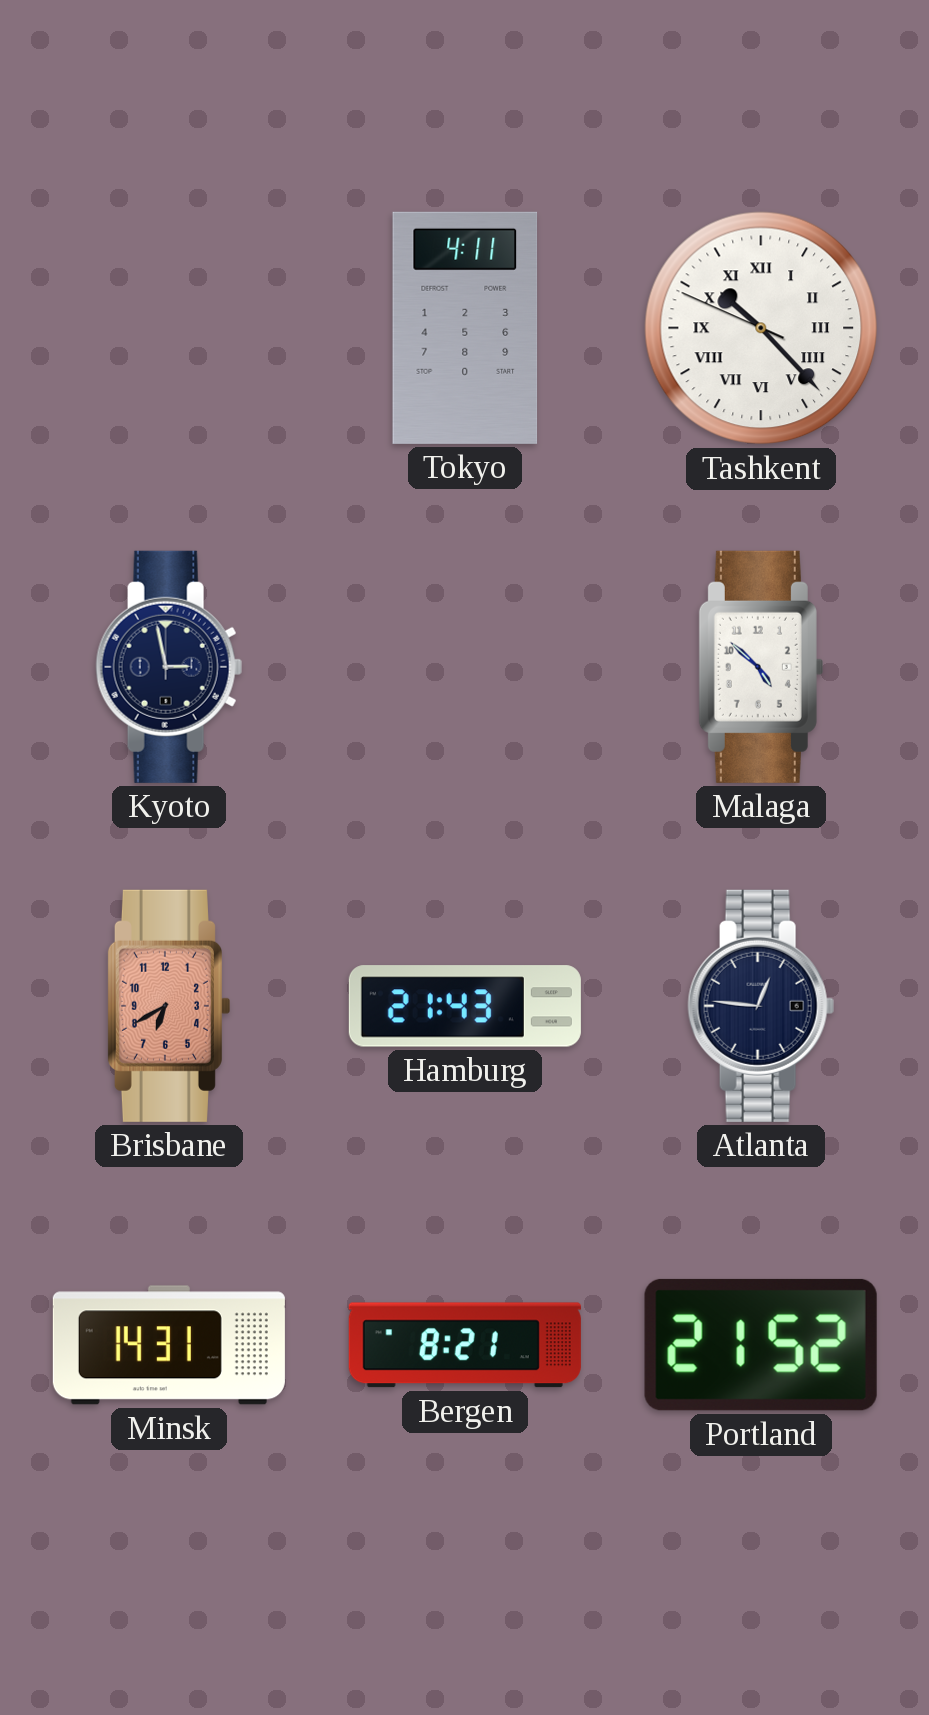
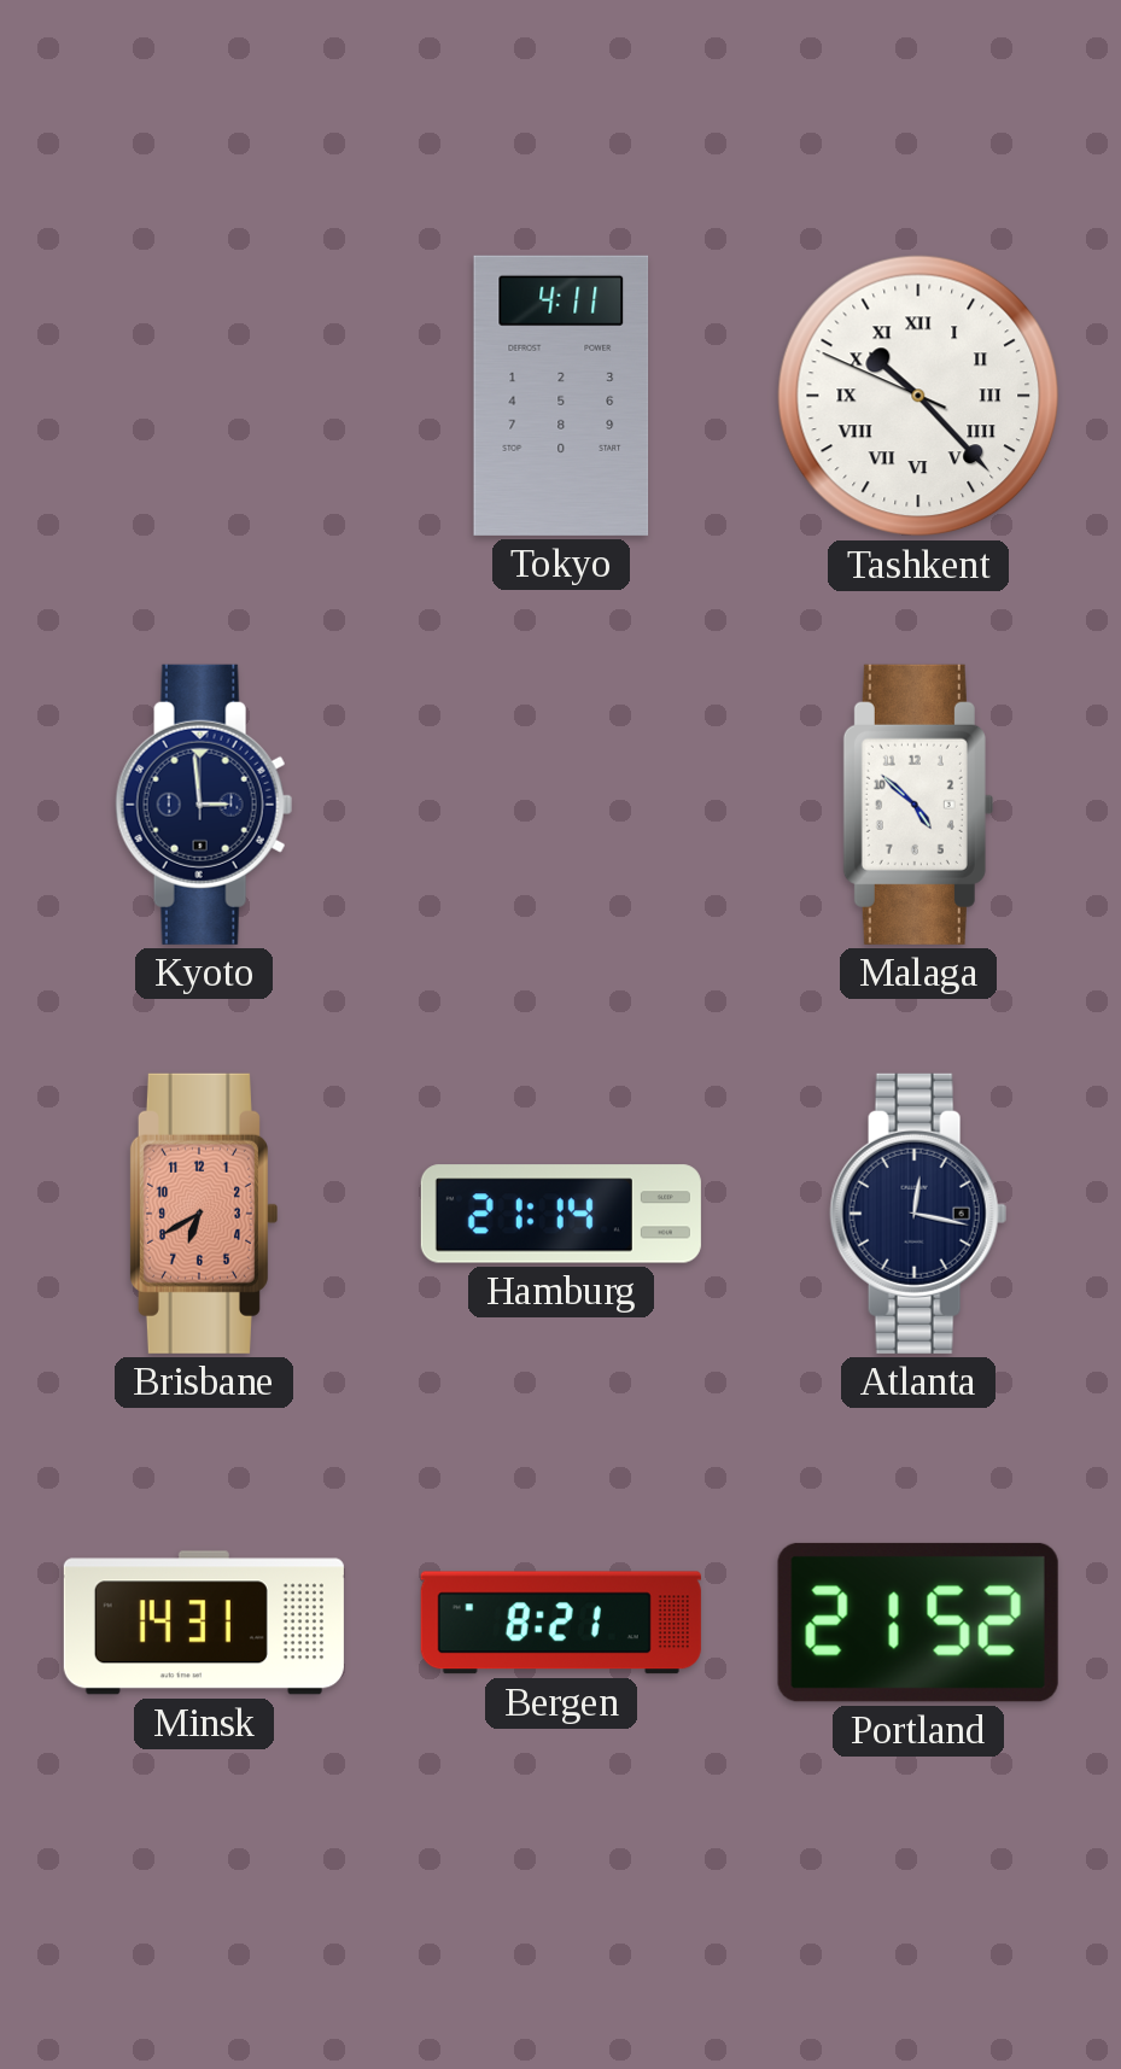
Kyoto: 2:58 -> 2:59 (204, 805)
Hamburg: 21:43 -> 21:14 (561, 1214)
Atlanta: 12:46 -> 12:17 (918, 1214)
